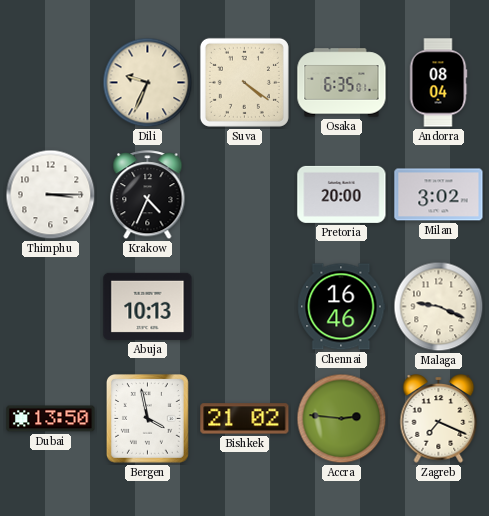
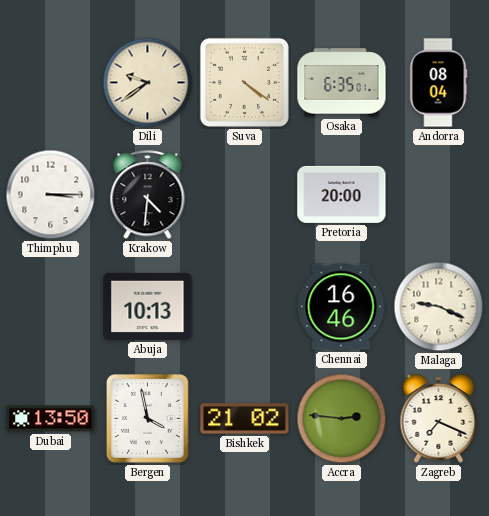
Dili: 9:34 -> 9:39 (148, 83)
Krakow: 4:34 -> 4:31 (148, 195)
Milan: 3:02 -> none (439, 195)
